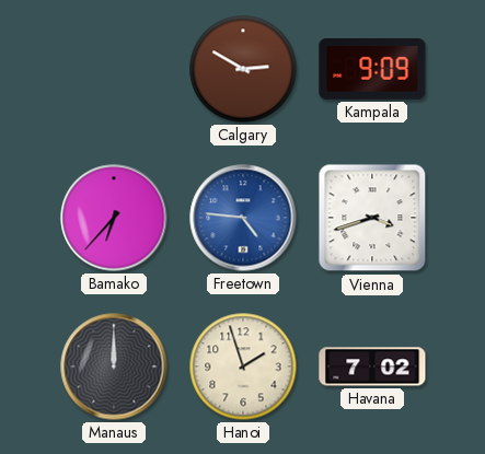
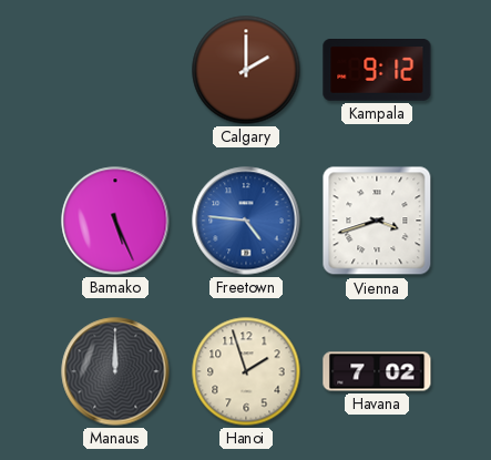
Calgary: 2:50 -> 2:00 (246, 70)
Kampala: 9:09 -> 9:12 (377, 71)
Bamako: 6:37 -> 5:26 (115, 221)
